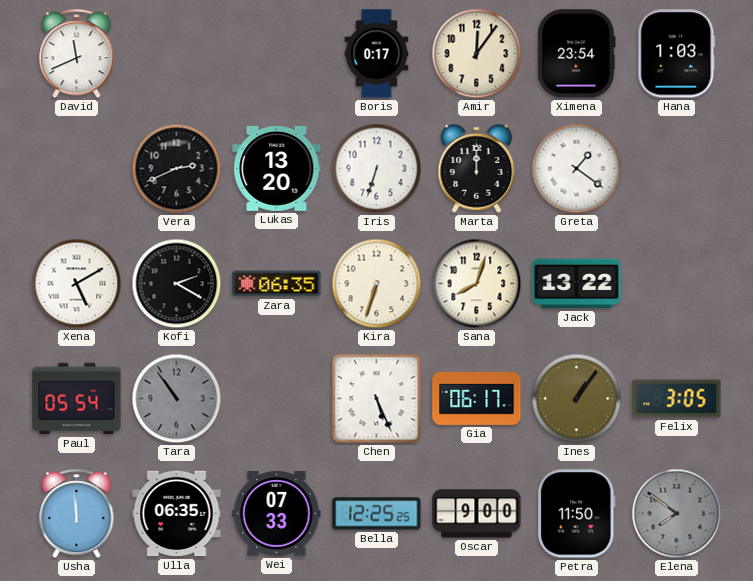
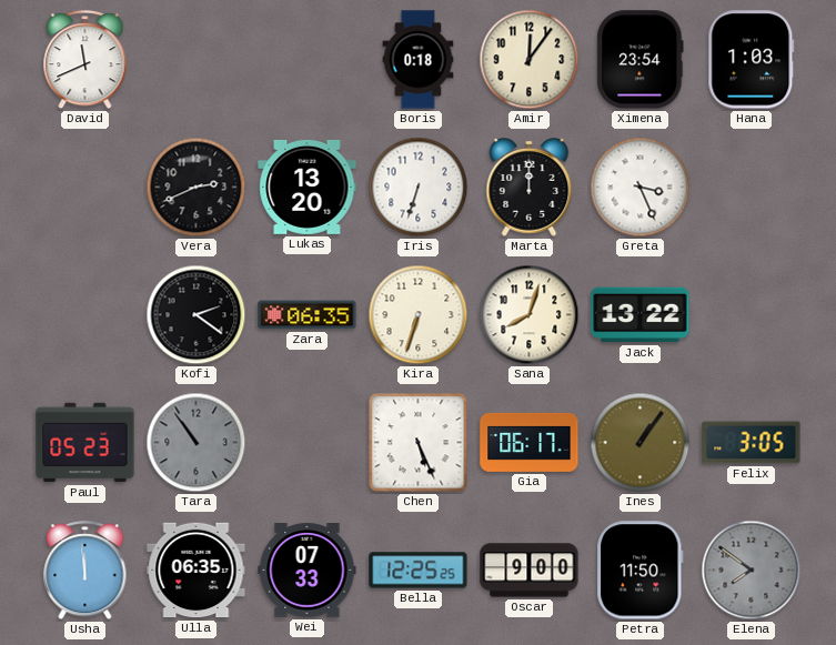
Boris: 0:17 -> 0:18 (419, 60)
Greta: 1:21 -> 3:26 (641, 188)
Xena: 5:10 -> none (77, 284)
Kofi: 2:20 -> 2:21 (197, 315)
Paul: 05:54 -> 05:23 (85, 443)
